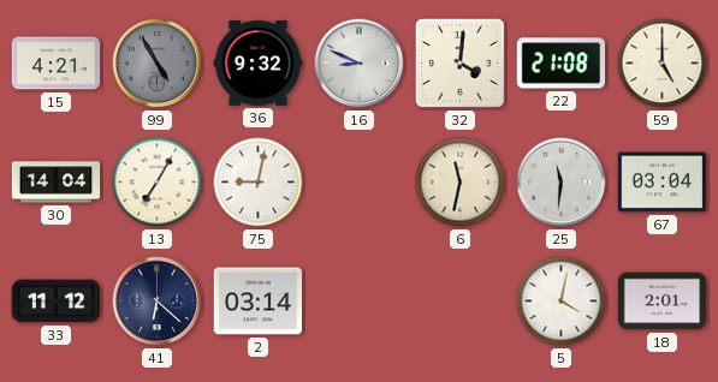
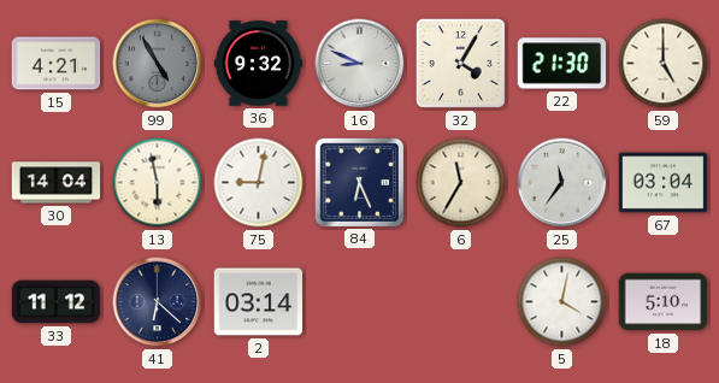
32: 4:01 -> 4:05 (461, 64)
22: 21:08 -> 21:30 (562, 64)
13: 7:05 -> 5:58 (158, 183)
84: none -> 6:26 (359, 182)
6: 11:32 -> 11:35 (461, 183)
25: 11:31 -> 11:36 (562, 183)
18: 2:01 -> 5:10 (664, 302)
